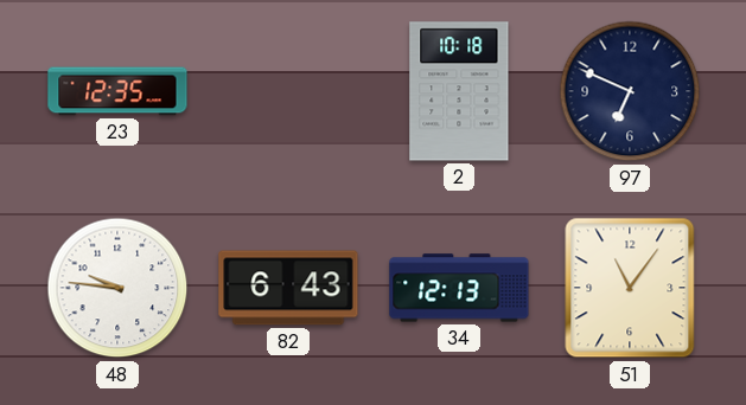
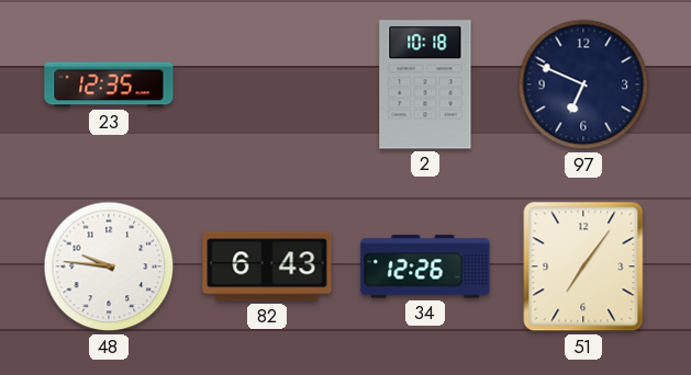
34: 12:13 -> 12:26 (425, 266)
51: 11:06 -> 7:06 (583, 266)
